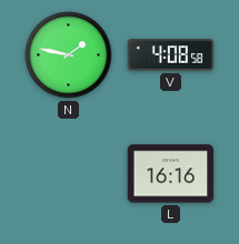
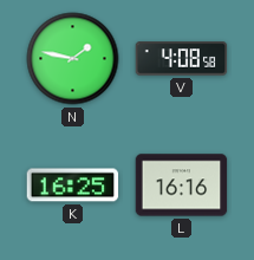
K: none -> 16:25 (73, 186)
